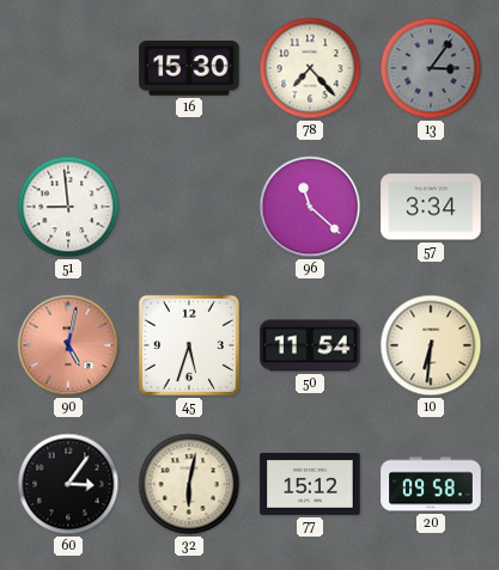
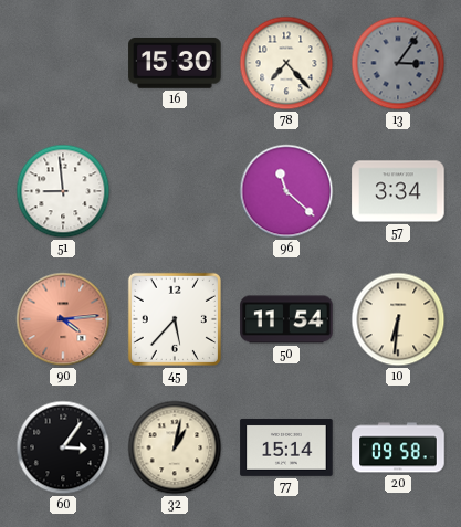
90: 5:02 -> 4:14 (63, 319)
45: 5:33 -> 5:37 (175, 319)
32: 6:02 -> 1:02 (175, 447)
77: 15:12 -> 15:14 (286, 447)
